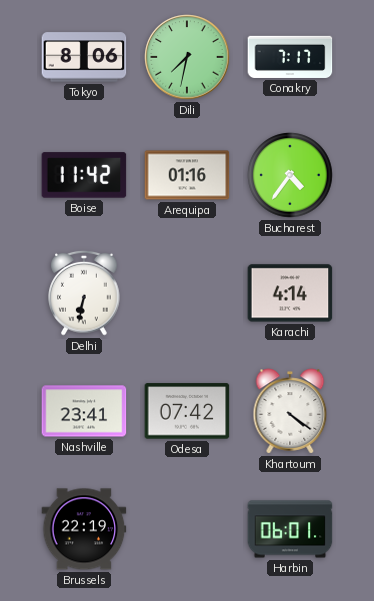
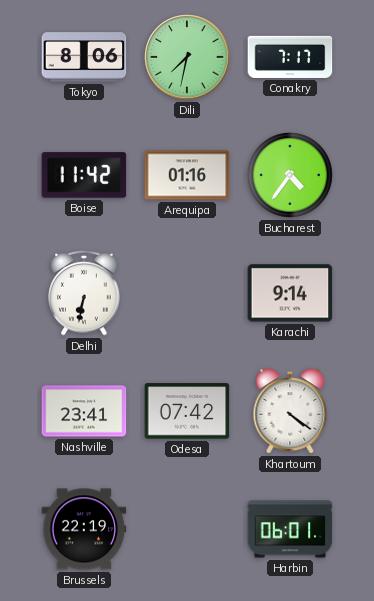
Karachi: 4:14 -> 9:14 (290, 293)
